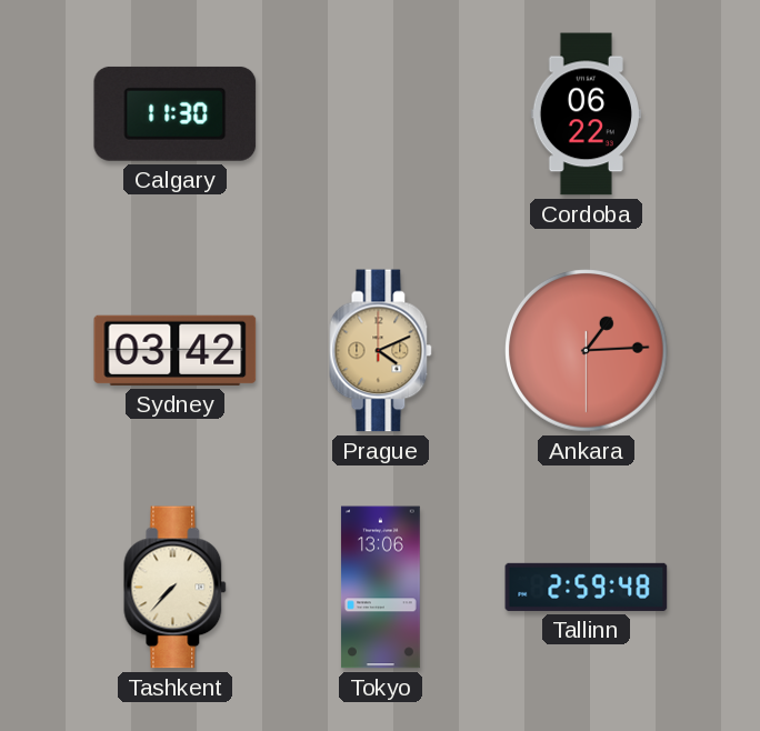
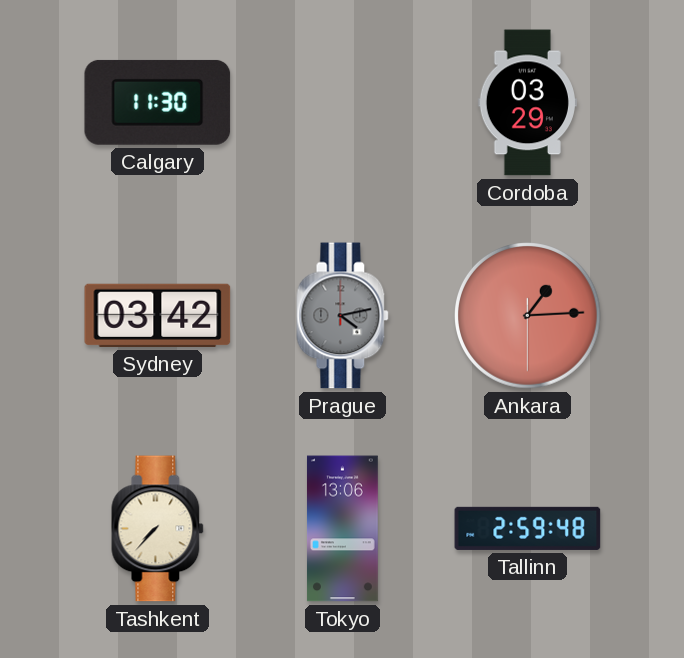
Cordoba: 06:22 -> 03:29 (527, 103)
Prague: 4:11 -> 4:13 (343, 316)
Prague dial: champagne -> grey (343, 316)
